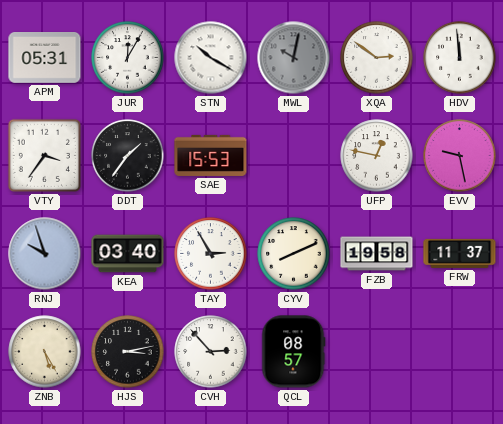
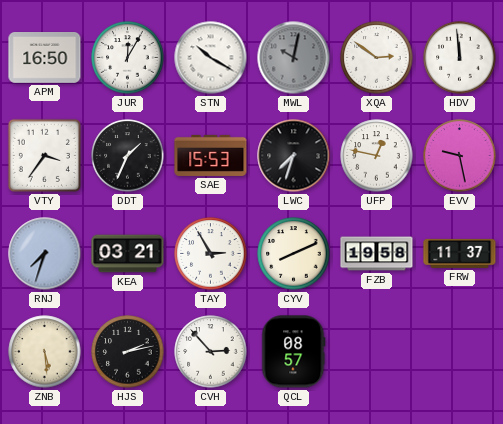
APM: 05:31 -> 16:50 (45, 58)
DDT: 1:36 -> 1:34 (128, 156)
LWC: none -> 7:33 (294, 156)
RNJ: 9:57 -> 7:33 (45, 254)
KEA: 03:40 -> 03:21 (128, 254)
ZNB: 5:25 -> 5:29 (45, 352)
HJS: 3:13 -> 2:13 (128, 352)
